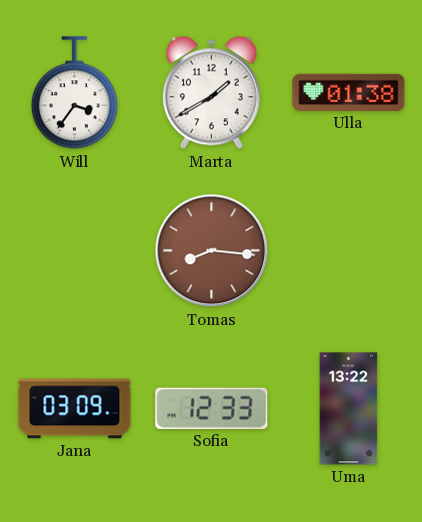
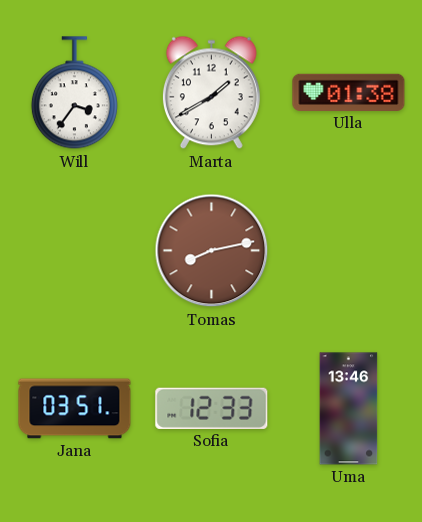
Tomas: 8:16 -> 8:13 (212, 251)
Jana: 03:09 -> 03:51 (75, 409)
Uma: 13:22 -> 13:46 (349, 409)
